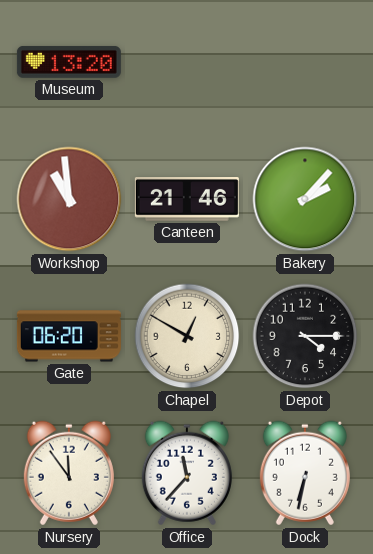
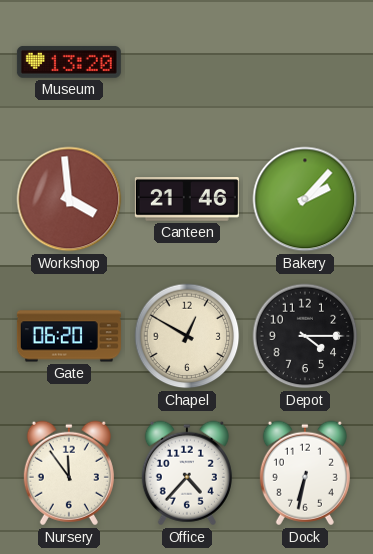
Workshop: 10:59 -> 3:59 (69, 199)
Office: 11:37 -> 4:37 (187, 473)
